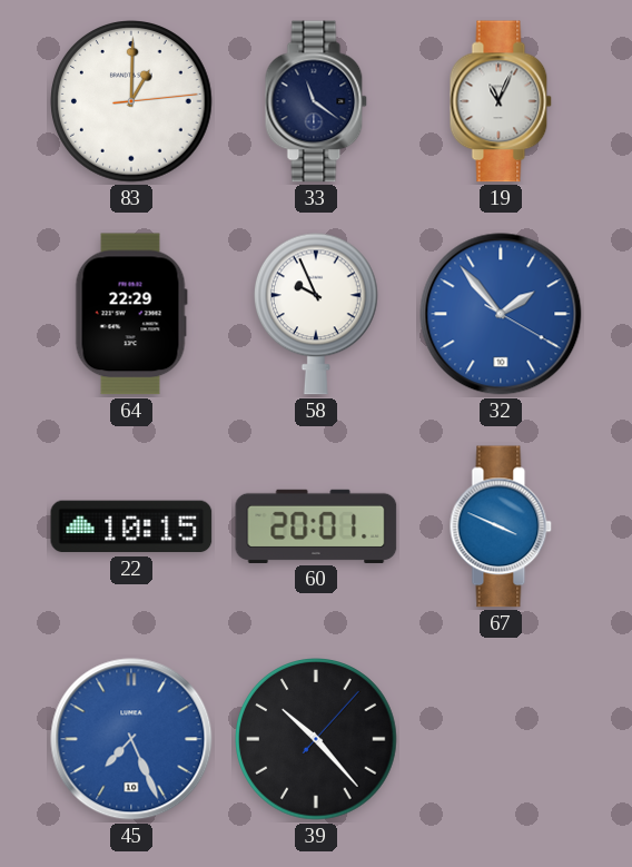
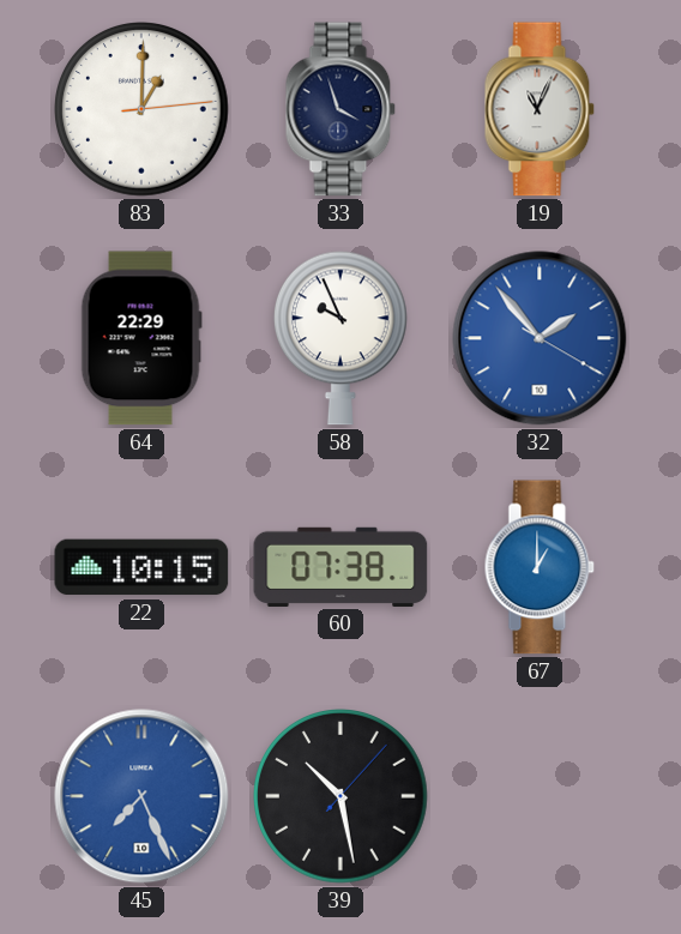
33: 11:21 -> 3:57 (340, 109)
60: 20:01 -> 07:38 (340, 567)
67: 3:49 -> 1:00 (540, 567)
39: 10:23 -> 10:28 (340, 796)
